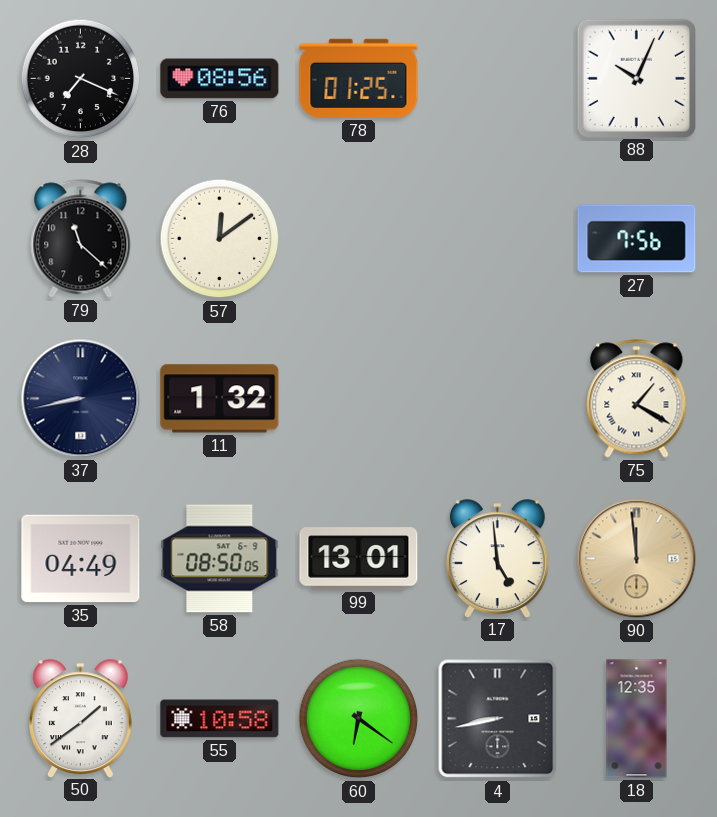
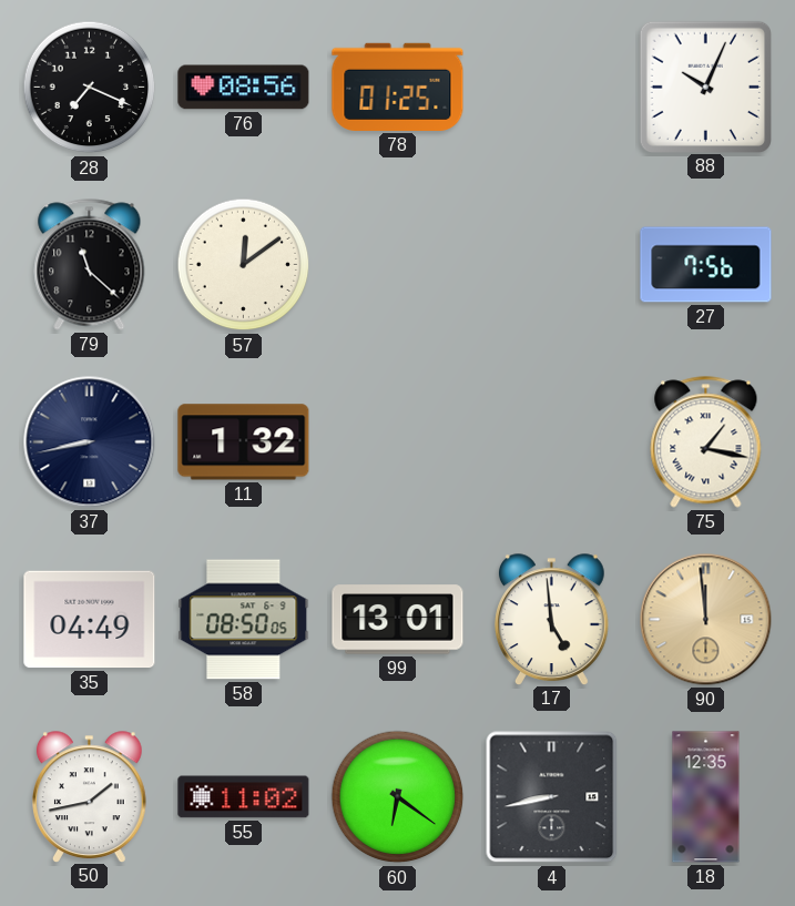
75: 1:20 -> 1:17 (706, 442)
50: 1:39 -> 1:43 (90, 796)
55: 10:58 -> 11:02 (244, 797)
